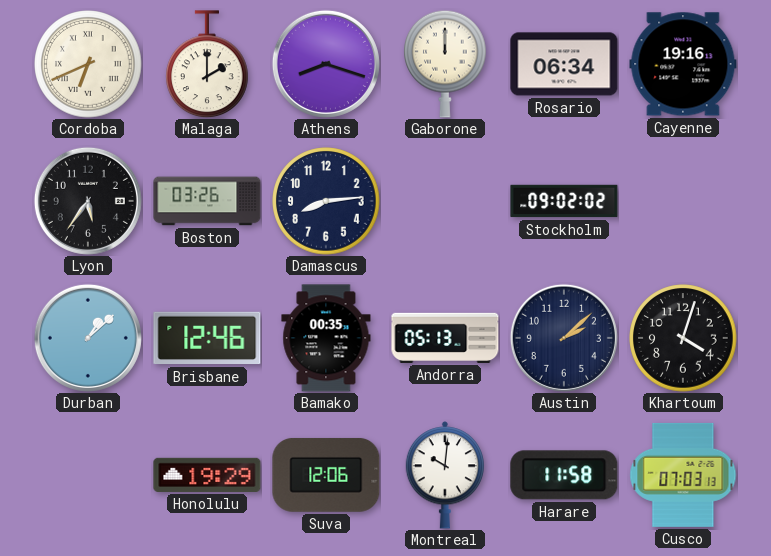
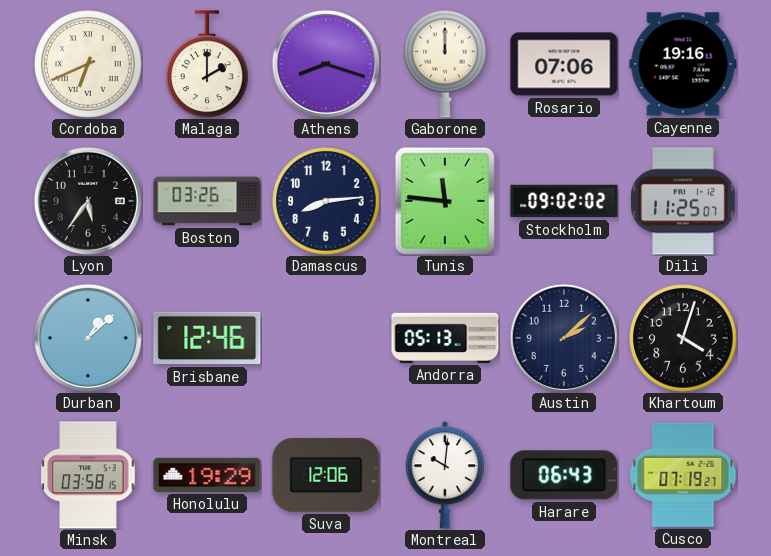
Rosario: 06:34 -> 07:06 (564, 64)
Tunis: none -> 11:46 (445, 201)
Dili: none -> 11:25 (683, 201)
Bamako: 00:35 -> none (326, 338)
Minsk: none -> 03:58 (88, 475)
Harare: 11:58 -> 06:43 (564, 475)
Cusco: 07:03 -> 07:19 (683, 475)
